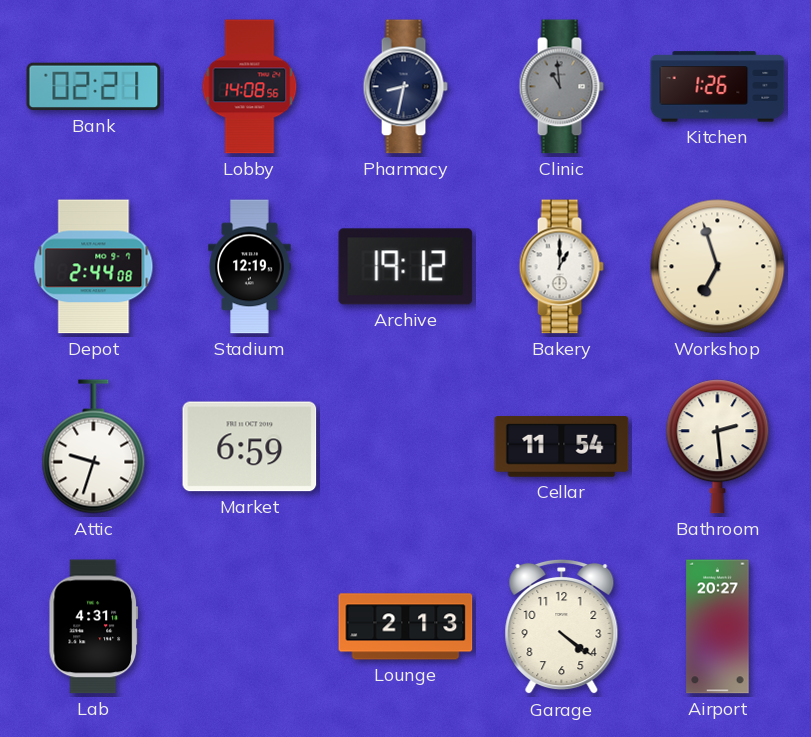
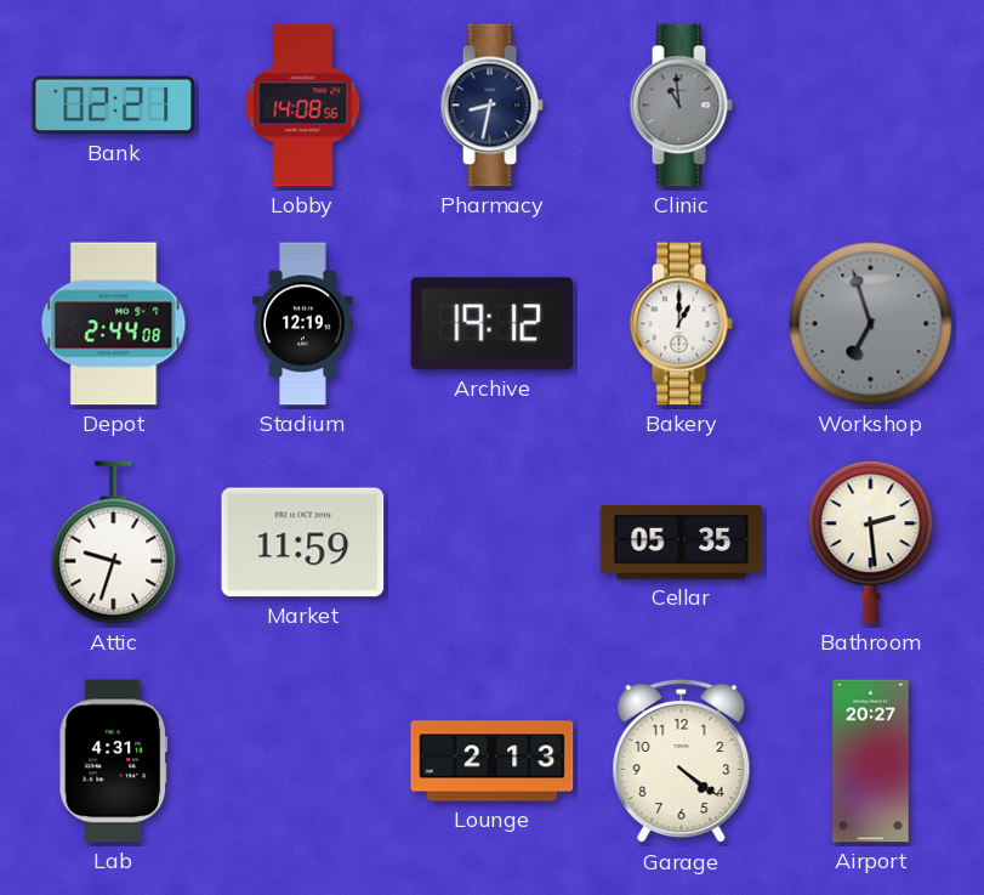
Kitchen: 1:26 -> none (718, 87)
Workshop dial: cream -> grey (871, 324)
Market: 6:59 -> 11:59 (303, 543)
Cellar: 11:54 -> 05:35 (682, 543)
